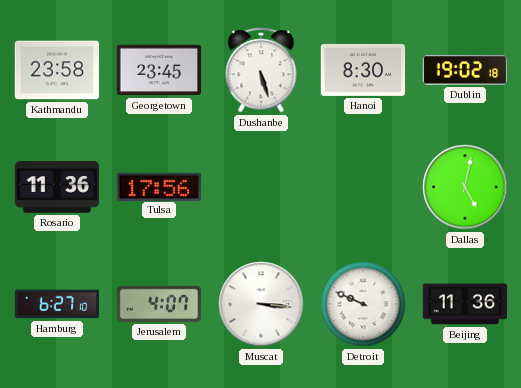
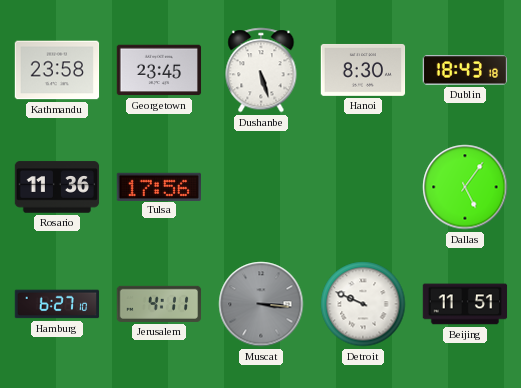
Dublin: 19:02 -> 18:43 (465, 70)
Dallas: 5:02 -> 5:06 (465, 187)
Jerusalem: 4:07 -> 4:11 (159, 304)
Muscat dial: white -> grey (261, 304)
Beijing: 11:36 -> 11:51 (465, 304)
